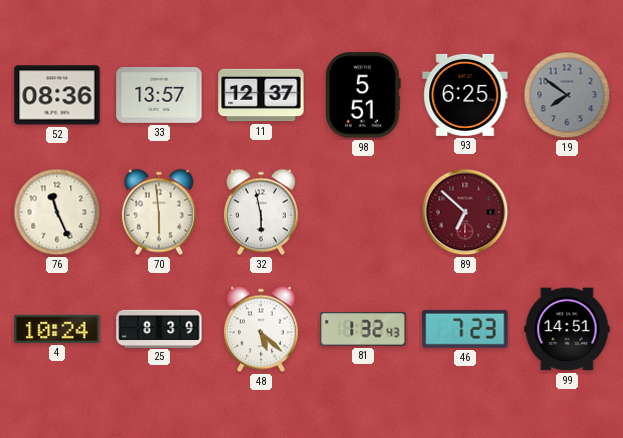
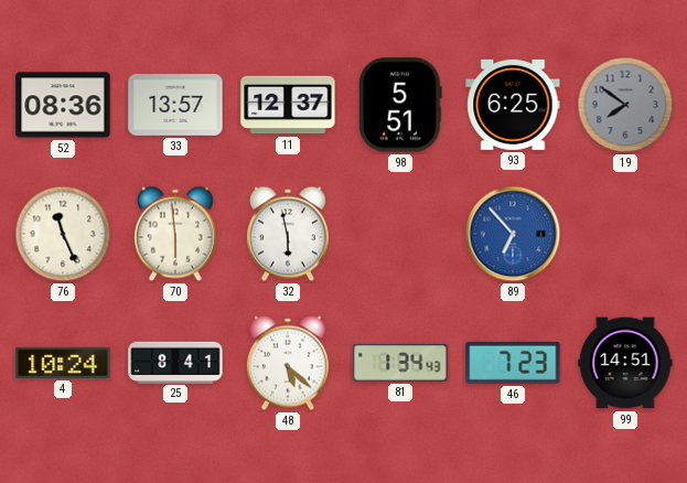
89: 6:52 -> 6:53 (513, 234)
89 dial: burgundy -> blue (513, 234)
25: 8:39 -> 8:41 (175, 362)
81: 1:32 -> 1:34 (400, 363)
